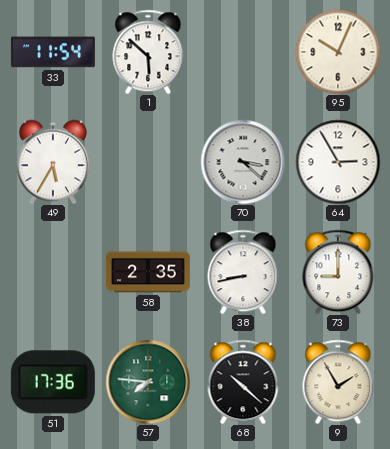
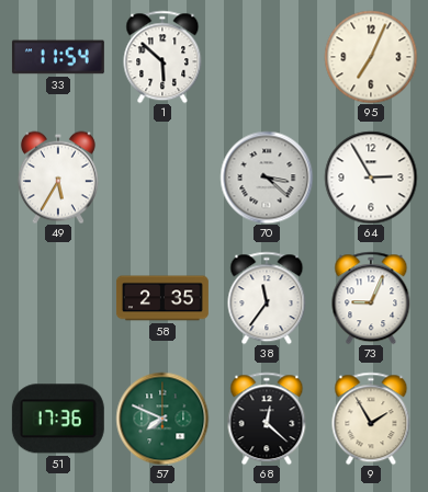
95: 10:04 -> 7:04 (371, 57)
38: 8:43 -> 11:36 (267, 298)
73: 9:00 -> 9:04 (371, 298)
57: 7:46 -> 7:49 (162, 419)
68: 10:22 -> 12:22 (267, 419)
